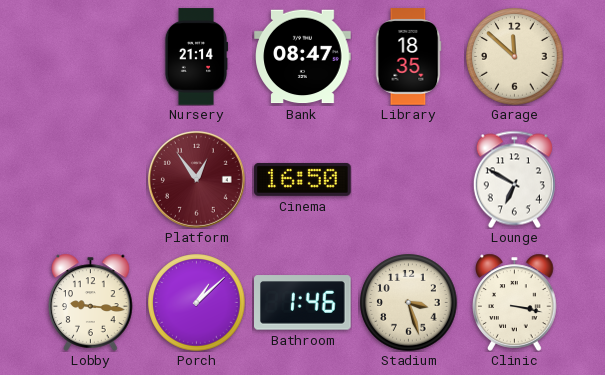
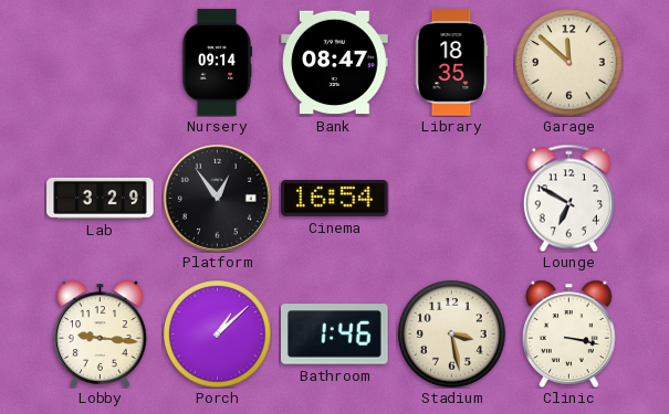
Nursery: 21:14 -> 09:14 (217, 63)
Lab: none -> 3:29 (101, 198)
Platform dial: burgundy -> black (217, 198)
Cinema: 16:50 -> 16:54 (335, 198)
Stadium: 3:27 -> 3:28 (452, 335)
